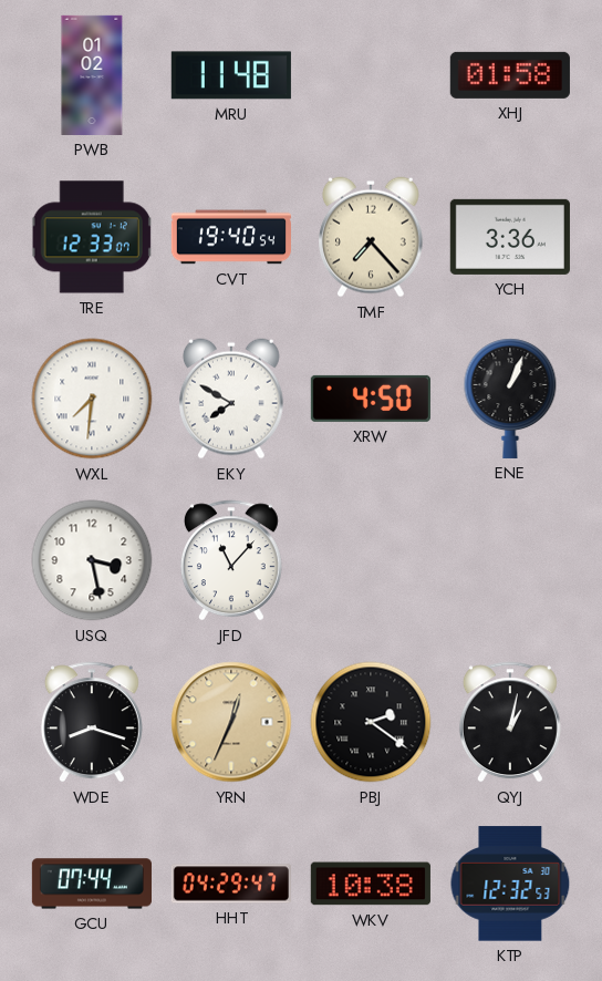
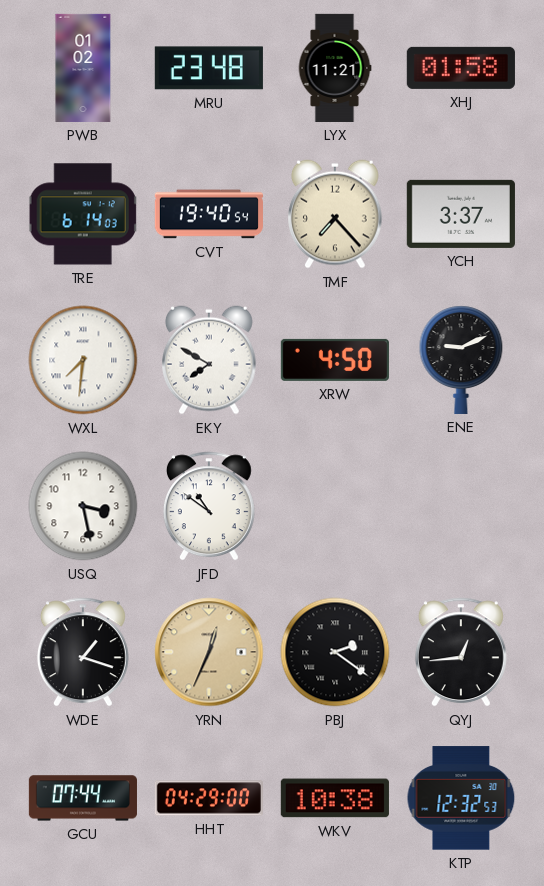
MRU: 11:48 -> 23:48 (209, 68)
LYX: none -> 11:21 (335, 68)
TRE: 12:33 -> 6:14 (83, 214)
YCH: 3:36 -> 3:37 (461, 214)
ENE: 1:04 -> 9:11 (461, 360)
JFD: 11:07 -> 10:51 (209, 506)
WDE: 8:18 -> 1:18 (83, 652)
QYJ: 1:02 -> 12:44 (461, 652)
HHT: 04:29:47 -> 04:29:00 (209, 798)
